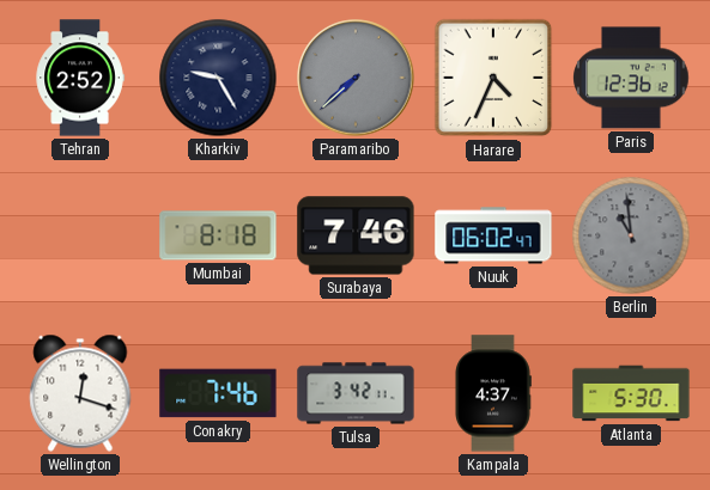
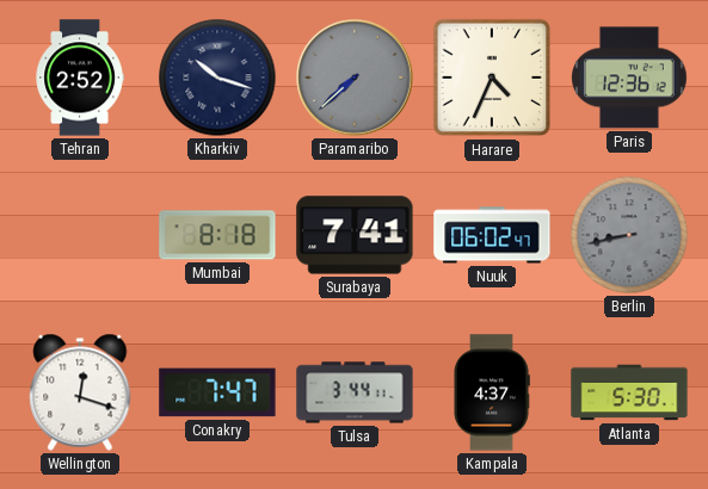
Kharkiv: 9:25 -> 10:18 (217, 78)
Surabaya: 7:46 -> 7:41 (355, 235)
Berlin: 10:59 -> 8:43 (629, 235)
Conakry: 7:46 -> 7:47 (217, 392)
Tulsa: 3:42 -> 3:44 (355, 392)
